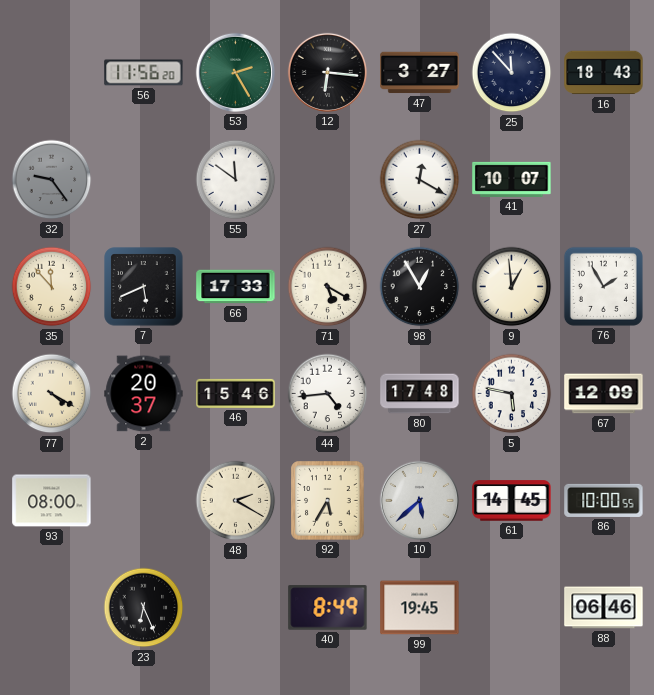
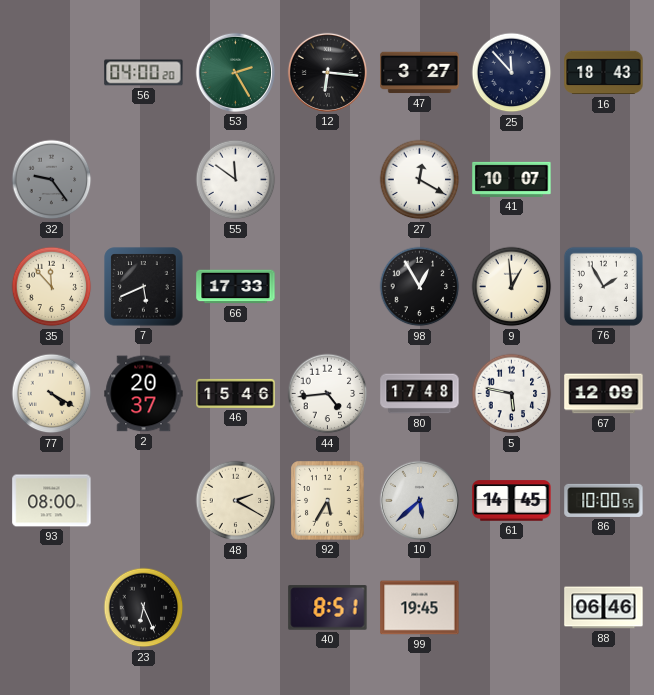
56: 11:56 -> 04:00 (144, 73)
71: 5:20 -> none (328, 287)
40: 8:49 -> 8:51 (328, 608)
